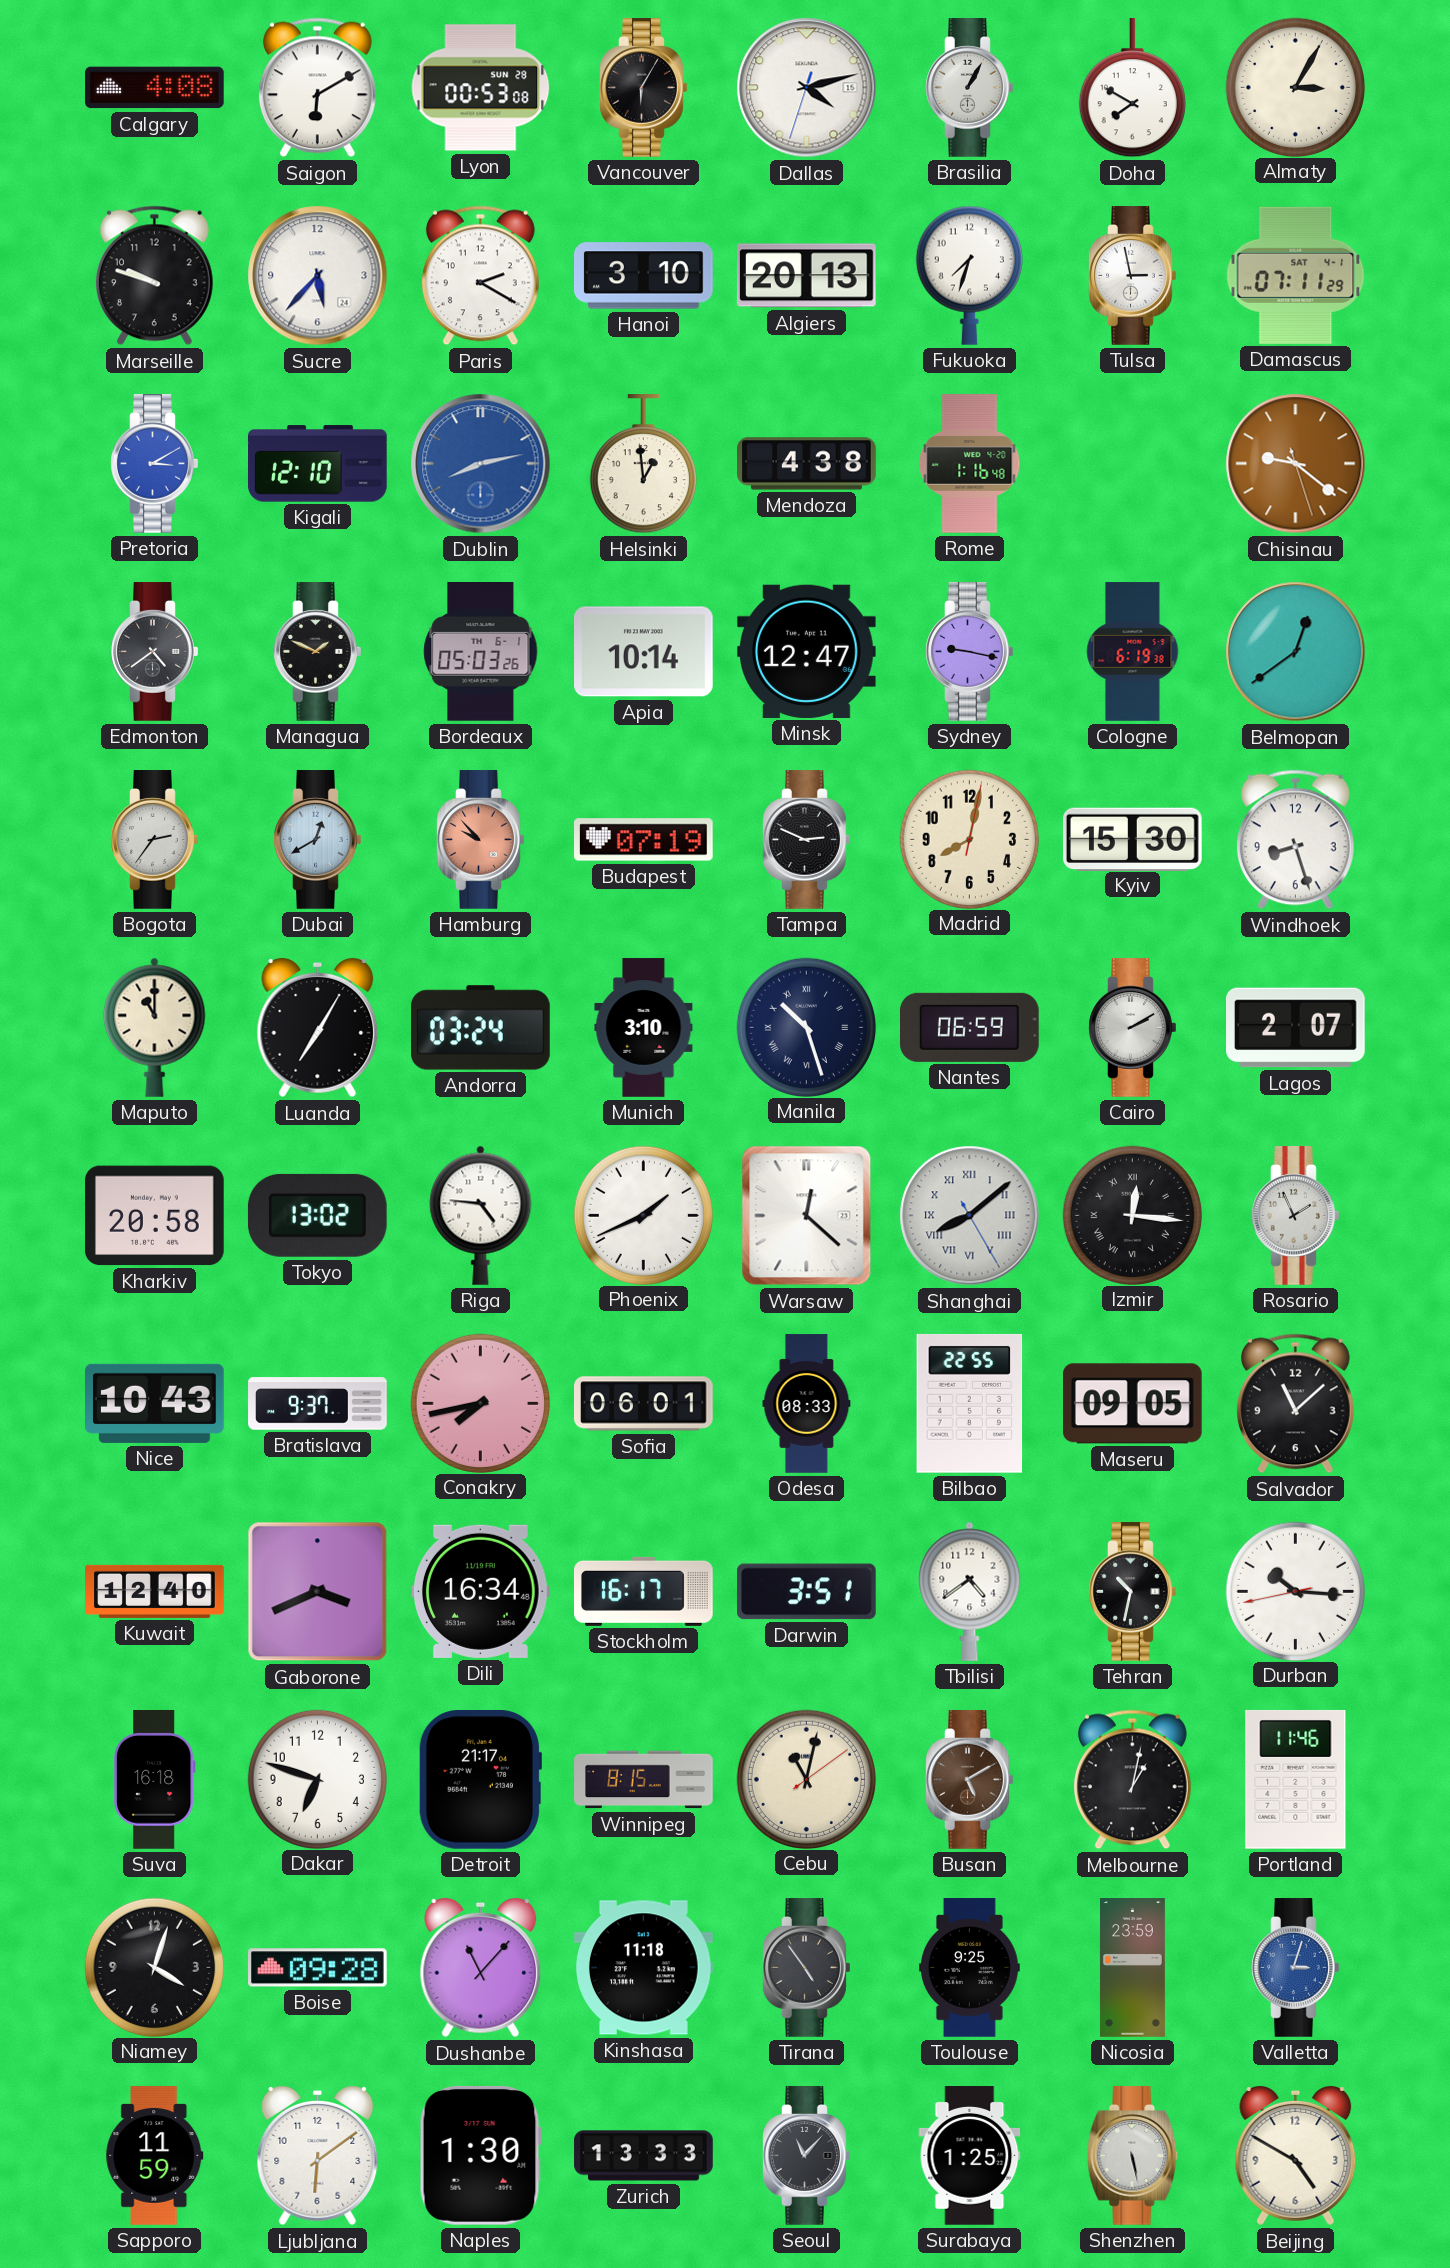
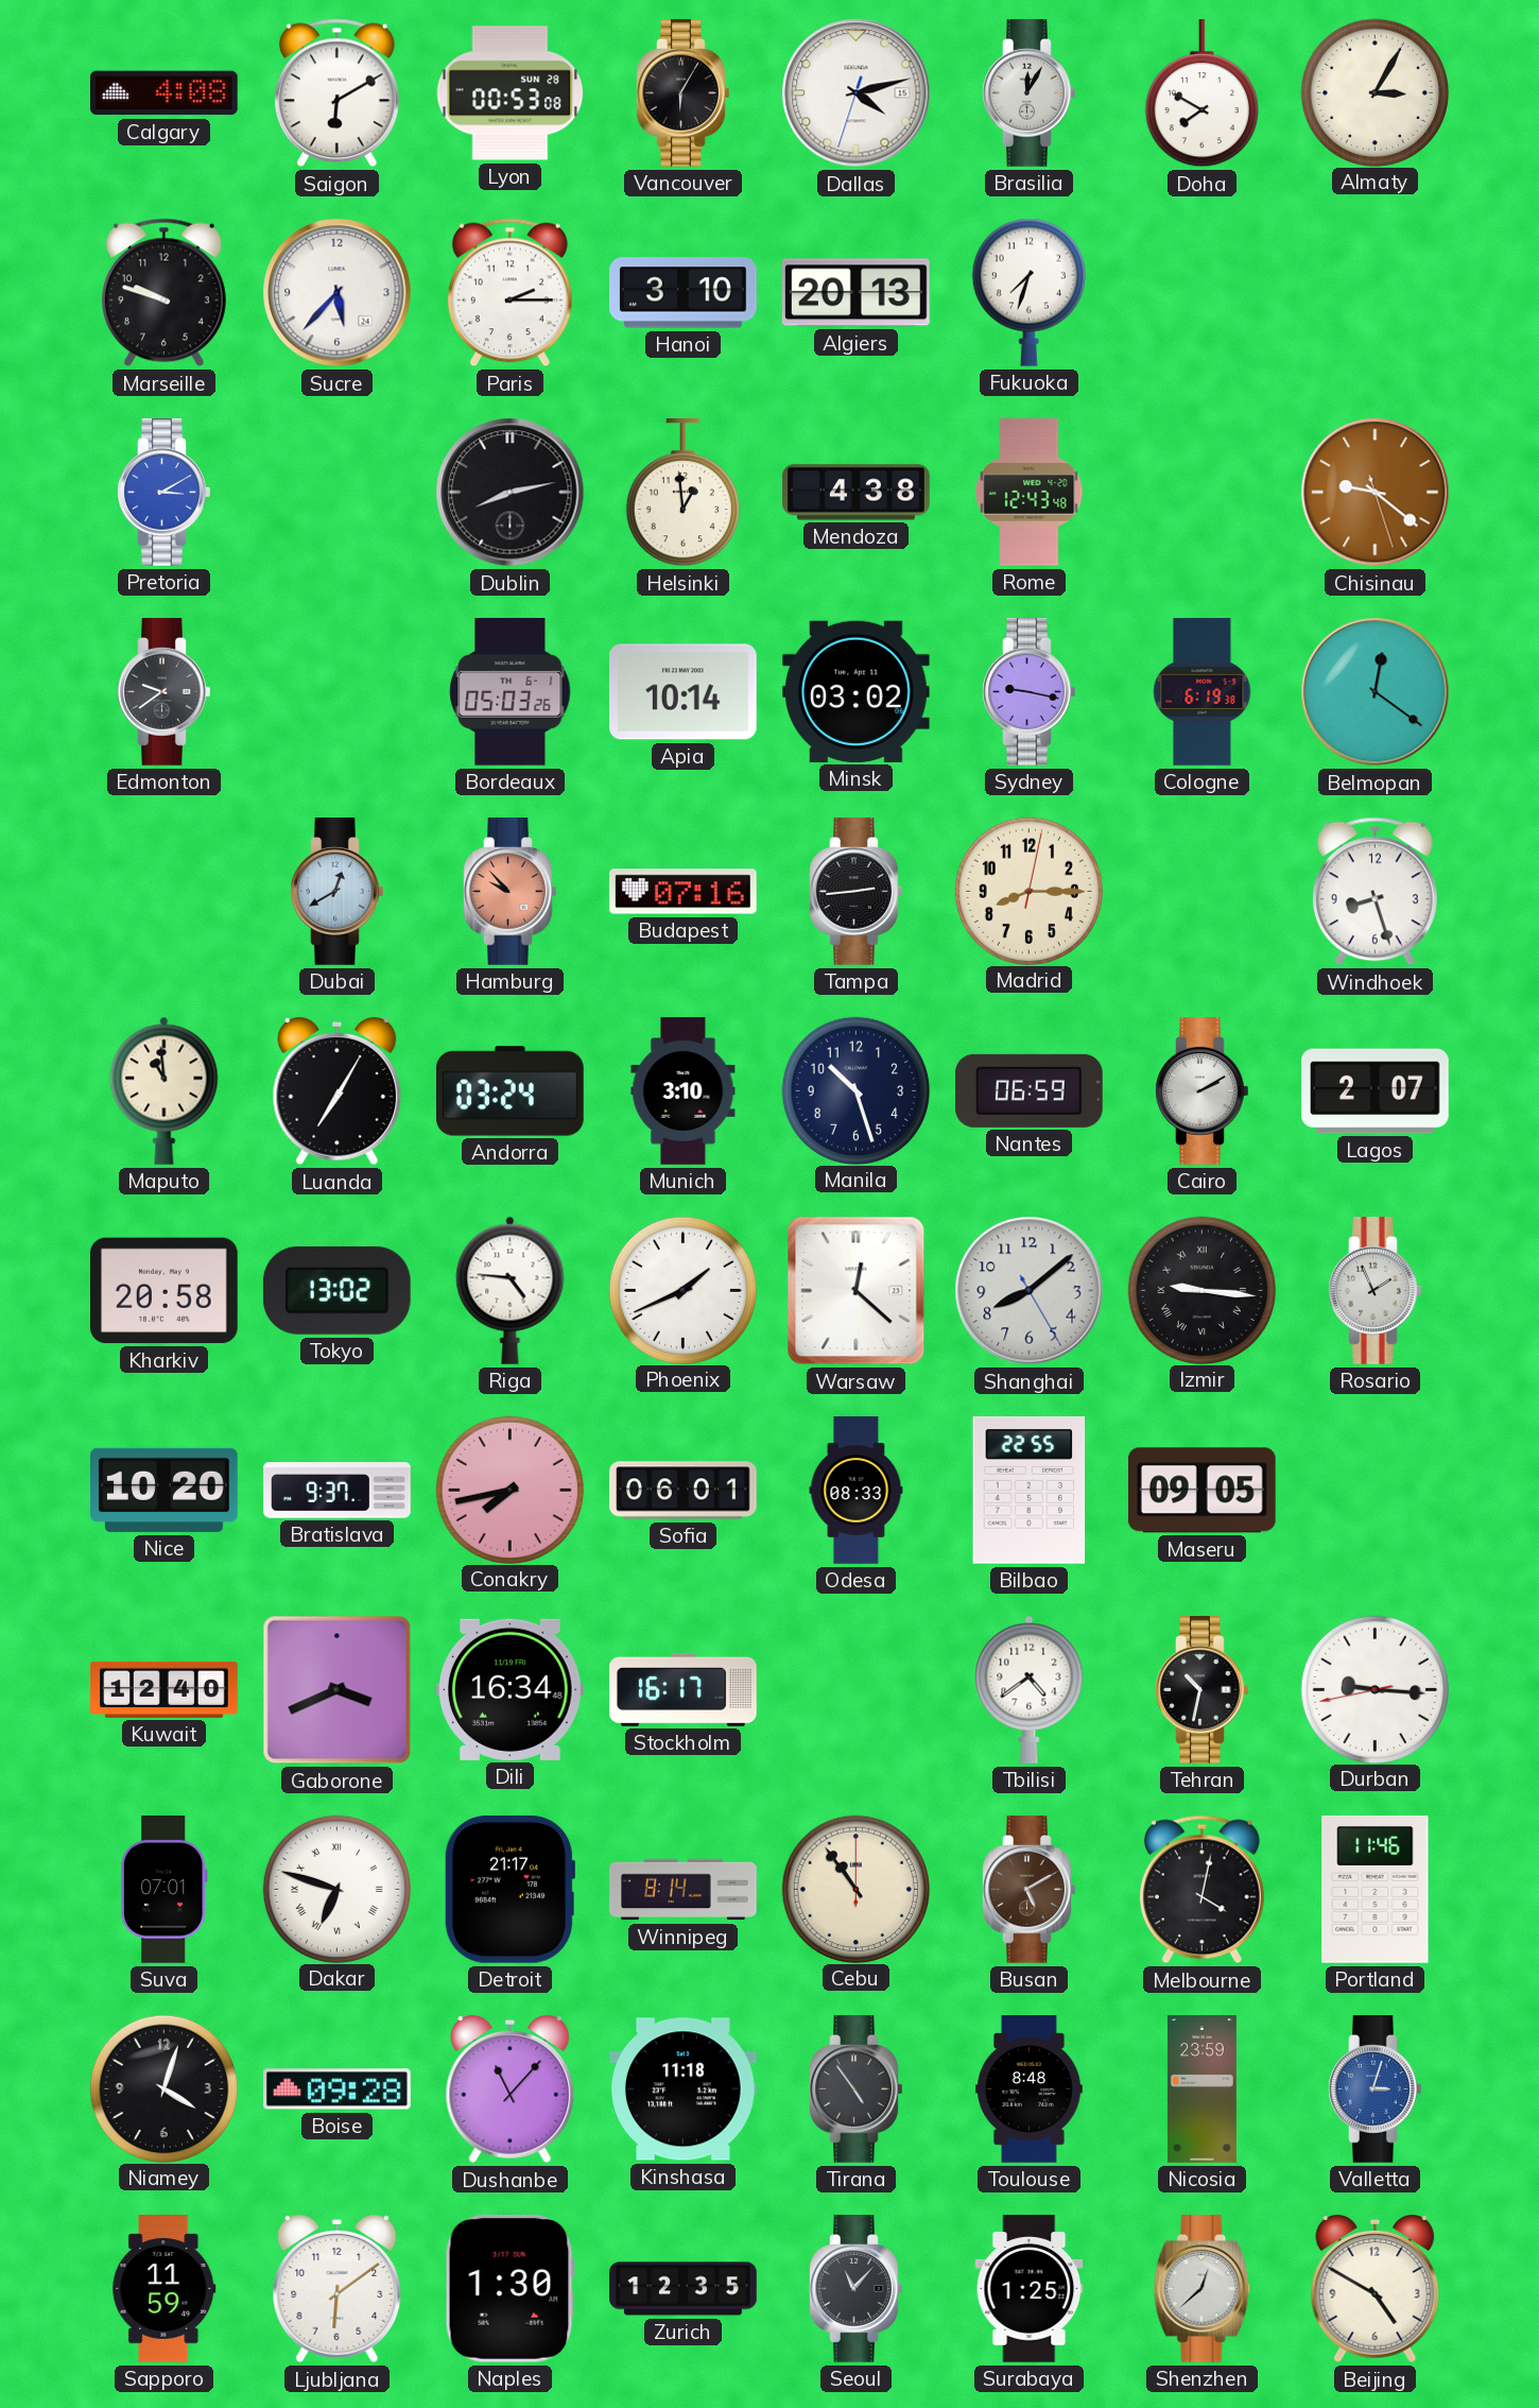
Brasilia: 1:05 -> 12:05 (1030, 93)
Paris: 2:20 -> 2:15 (509, 293)
Tulsa: 2:58 -> none (1133, 276)
Damascus: 07:11 -> none (1296, 275)
Kigali: 12:10 -> none (318, 464)
Dublin dial: blue -> black (511, 493)
Rome: 1:16 -> 12:43 (1030, 493)
Edmonton: 4:39 -> 9:39 (165, 692)
Managua: 1:49 -> none (318, 652)
Minsk: 12:47 -> 03:02 (857, 691)
Belmopan: 12:39 -> 12:21 (1376, 692)
Bogota: 2:36 -> none (155, 840)
Budapest: 07:19 -> 07:16 (684, 892)
Tampa: 2:49 -> 2:44 (857, 892)
Madrid: 8:02 -> 8:15 (1028, 891)
Kyiv: 15:30 -> none (1133, 839)
Maputo: 11:00 -> 10:59 (165, 1090)
Manila numerals: Roman -> Arabic (855, 1090)
Shanghai numerals: Roman -> Arabic (1030, 1291)
Izmir: 12:16 -> 9:16 (1201, 1290)
Nice: 10:43 -> 10:20 (165, 1490)
Salvador: 11:08 -> none (1295, 1404)
Darwin: 3:51 -> none (807, 1592)
Durban: 10:15 -> 9:15 (1374, 1689)
Suva: 16:18 -> 07:01 (163, 1890)
Dakar numerals: Arabic -> Roman (336, 1889)
Winnipeg: 8:15 -> 8:14 (684, 1890)
Cebu: 11:02 -> 10:54 (855, 1889)
Melbourne: 1:02 -> 4:02 (1201, 1890)
Toulouse: 9:25 -> 8:48 (1030, 2089)
Zurich: 13:33 -> 12:35 (684, 2289)
Shenzhen: 5:28 -> 12:38 (1203, 2289)
